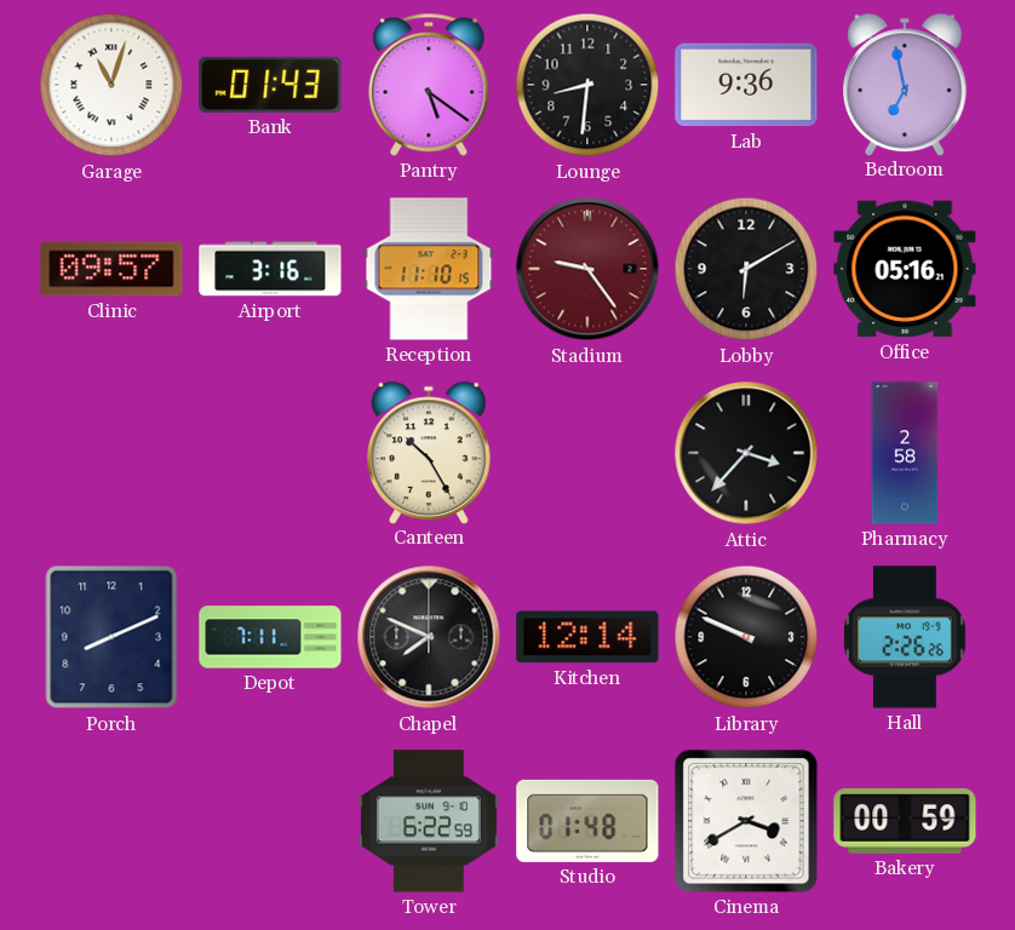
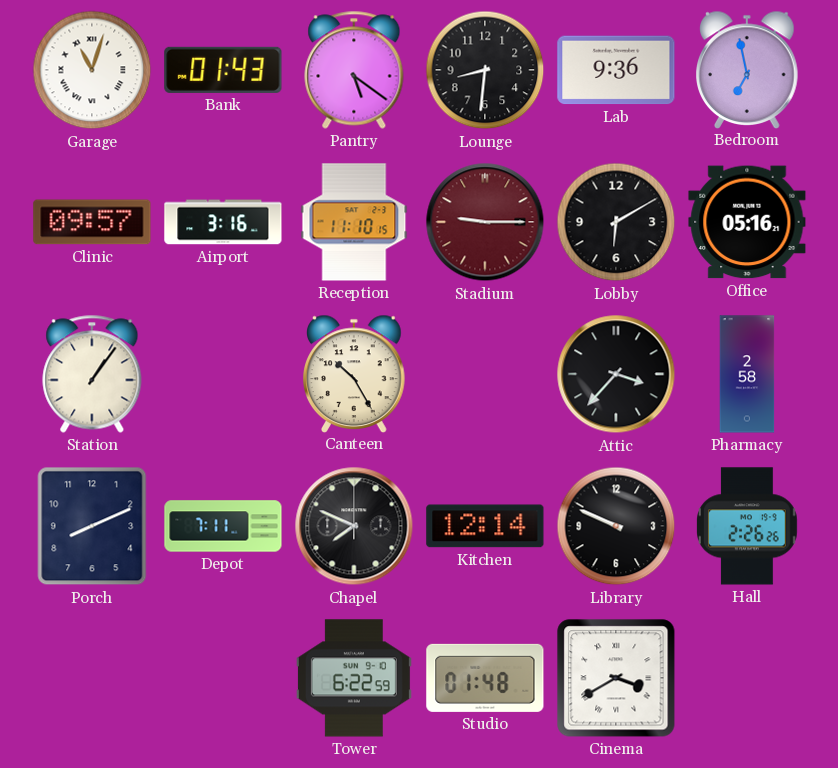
Stadium: 9:24 -> 9:15 (485, 222)
Station: none -> 1:06 (92, 374)
Bakery: 00:59 -> none (905, 821)
